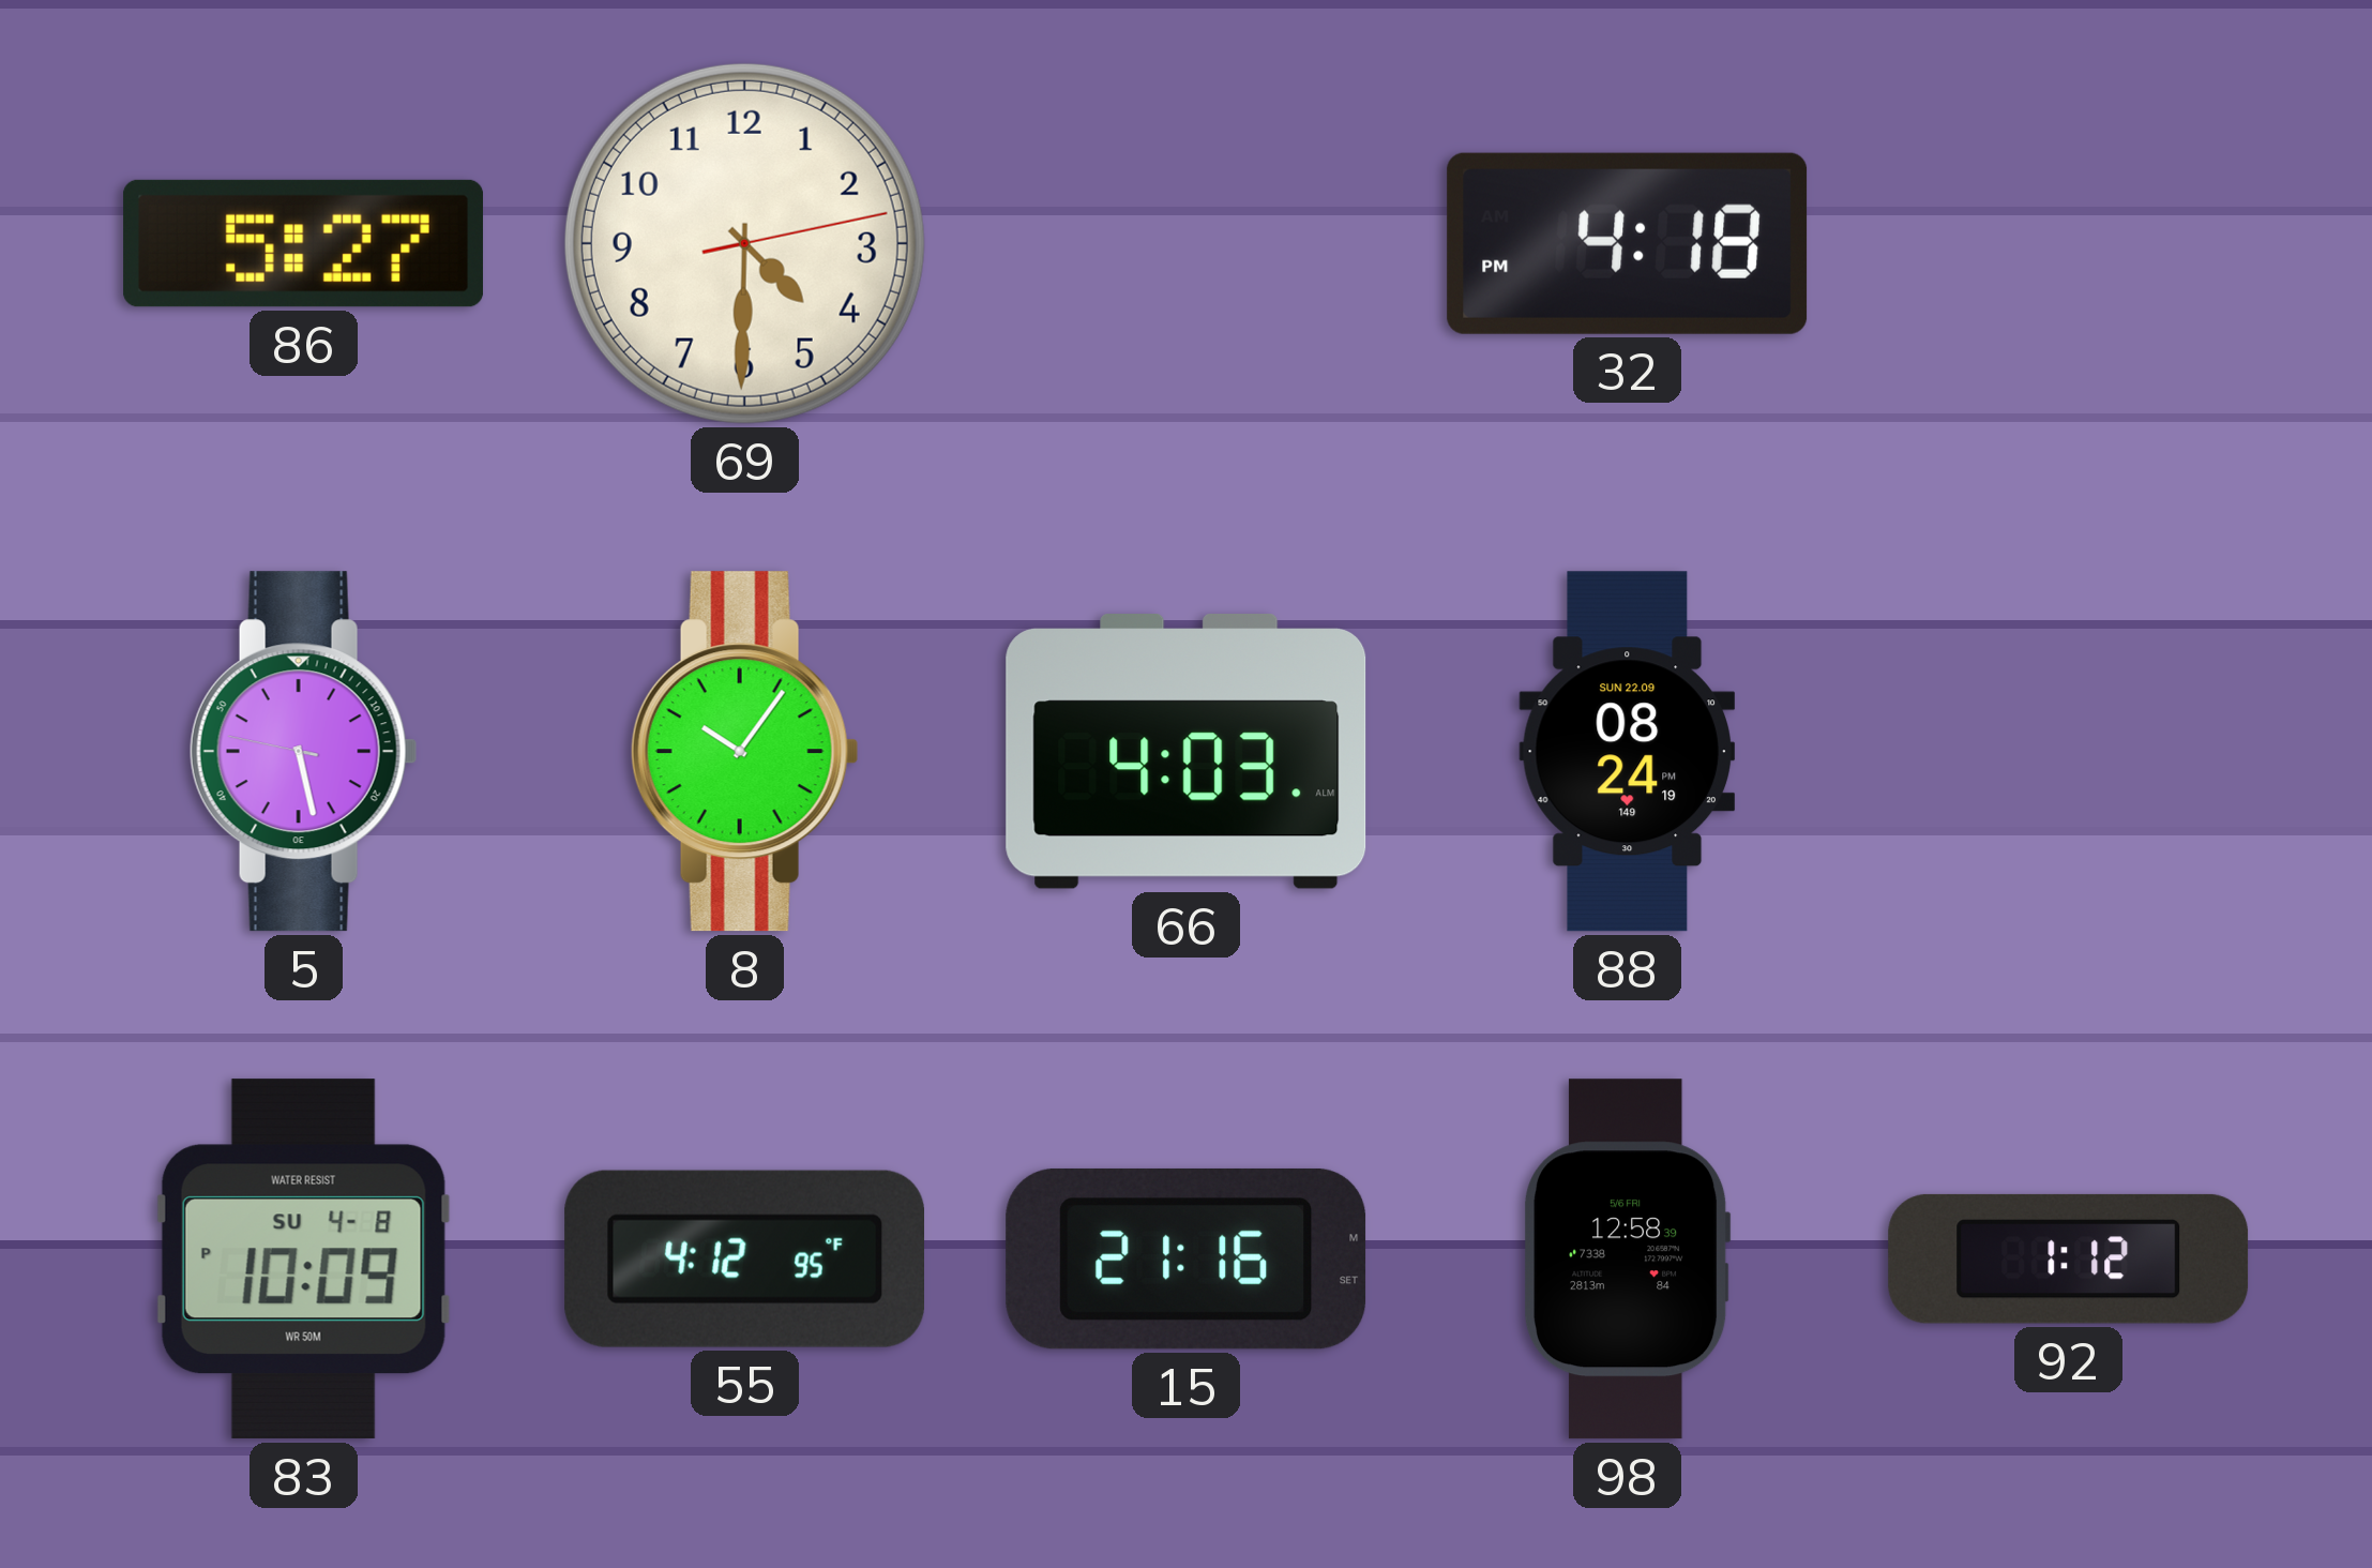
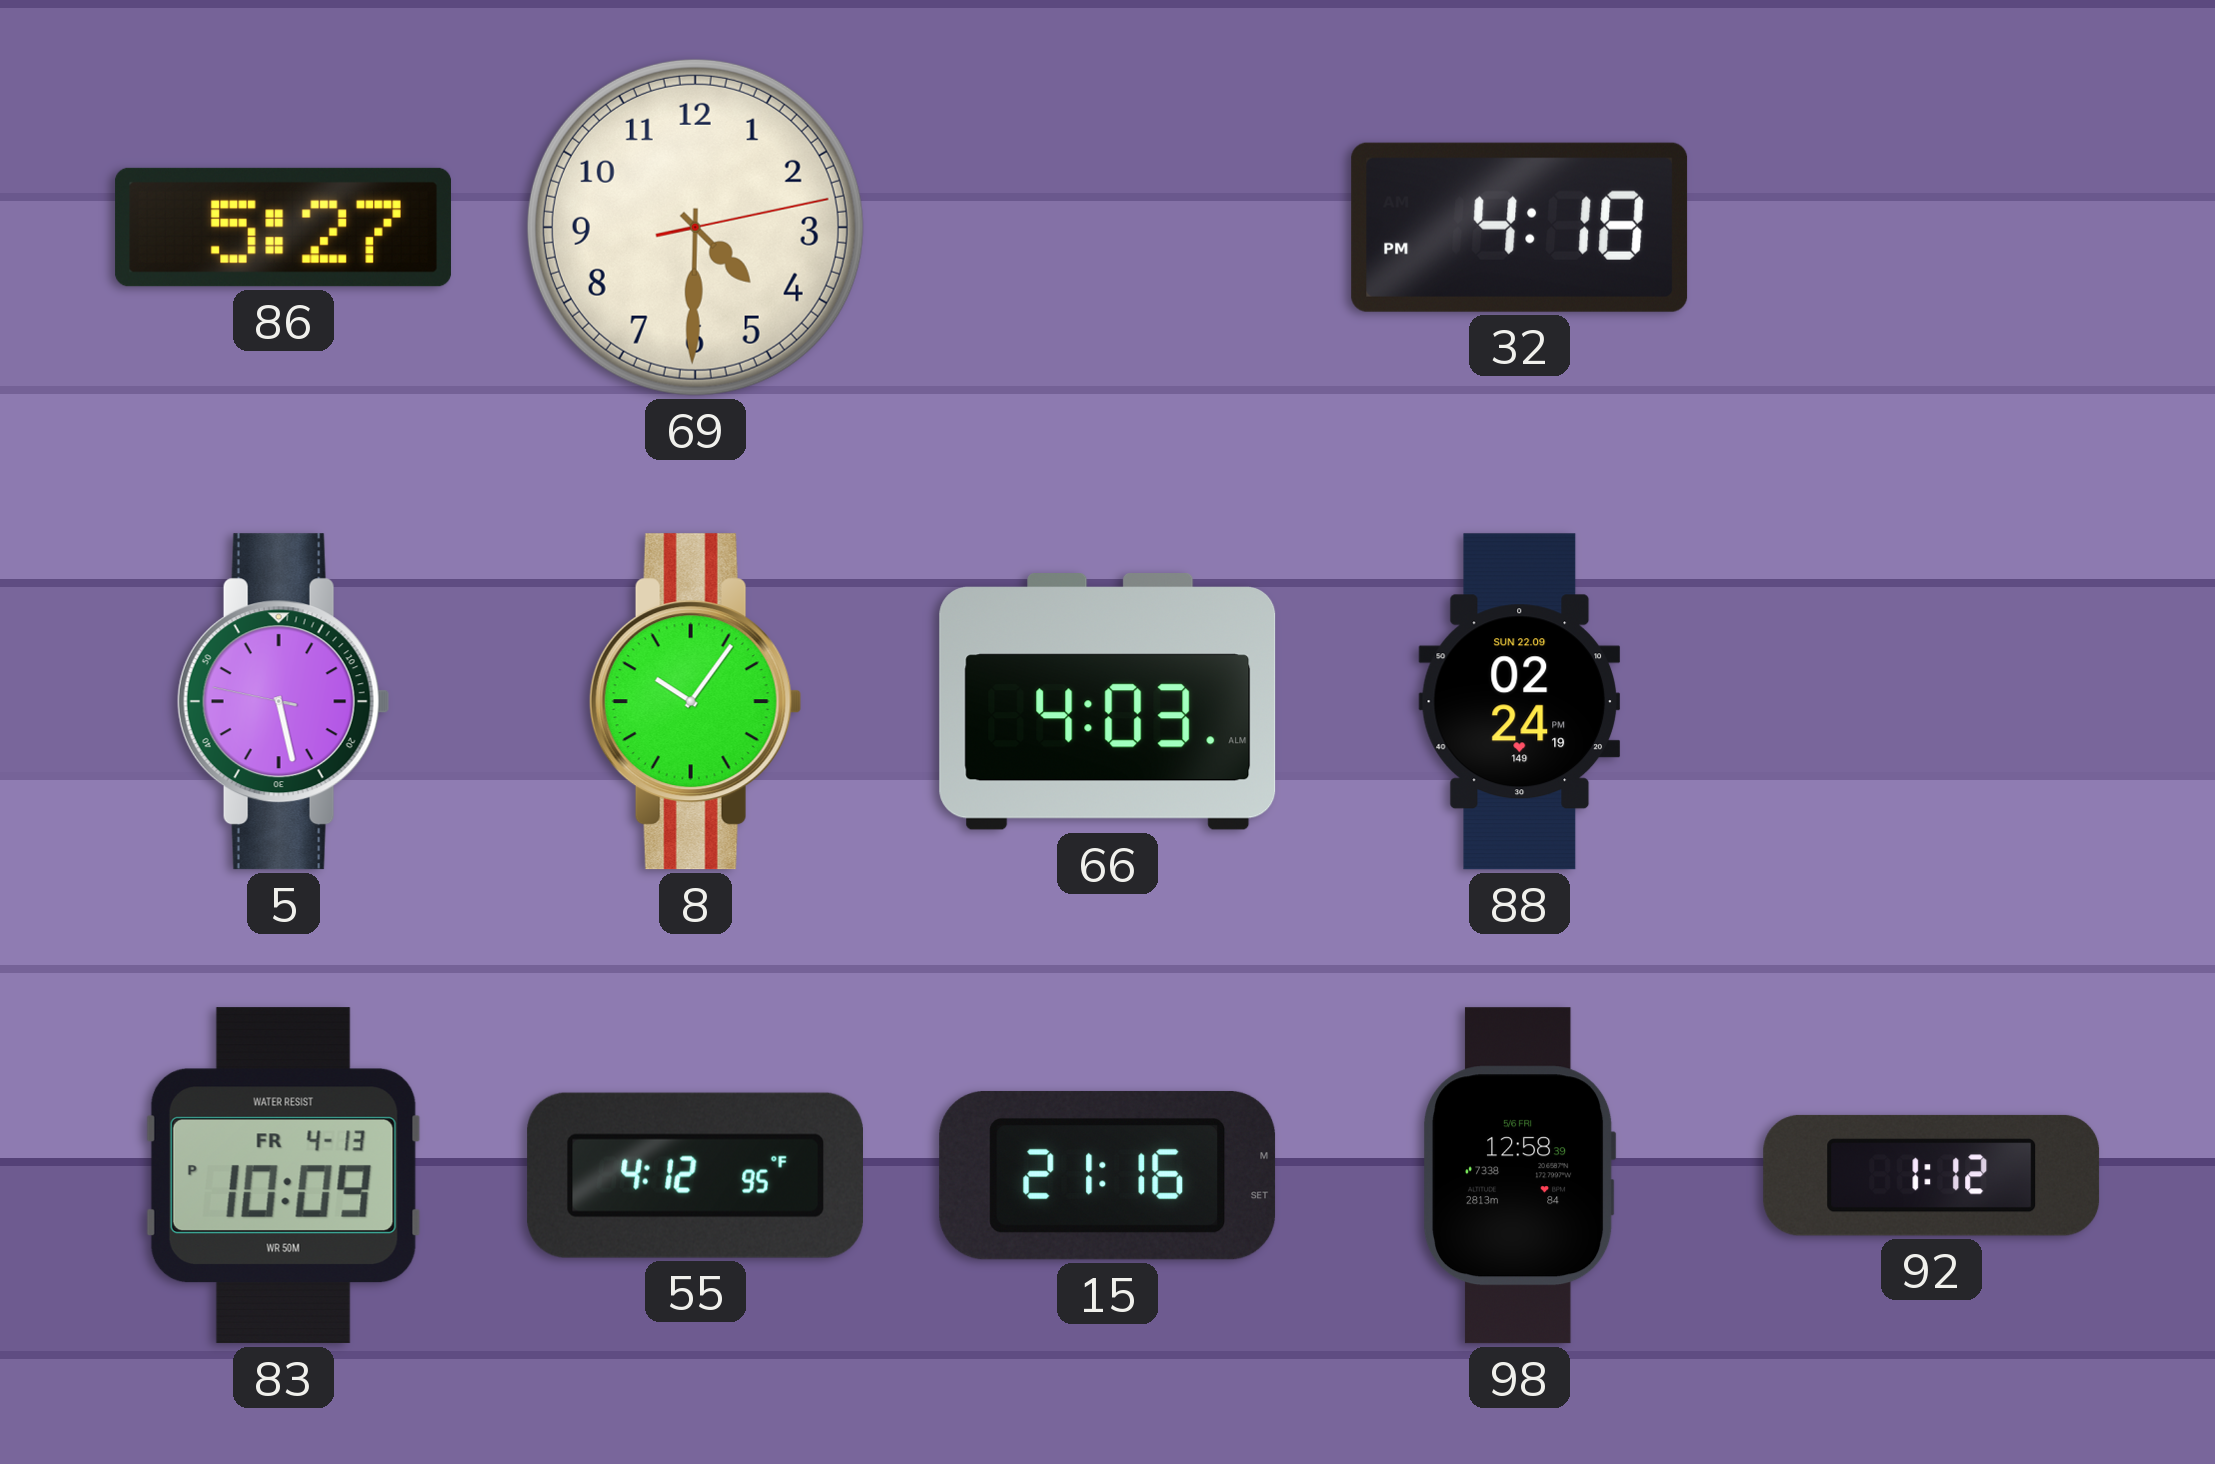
88: 08:24 -> 02:24 (1520, 702)
83 date: SU 4-8 -> FR 4-13 (283, 1176)
